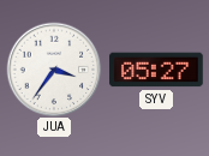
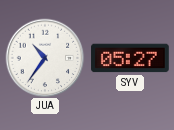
JUA: 3:36 -> 10:36 (45, 58)
